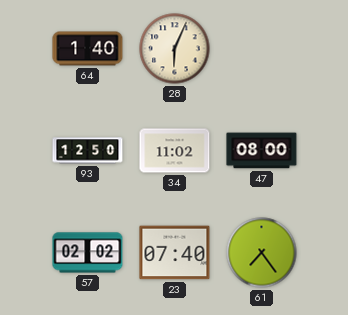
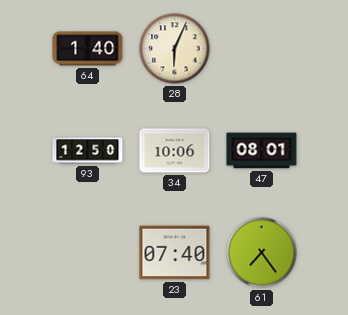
34: 11:02 -> 10:06 (175, 151)
47: 08:00 -> 08:01 (262, 151)
57: 02:02 -> none (88, 253)
